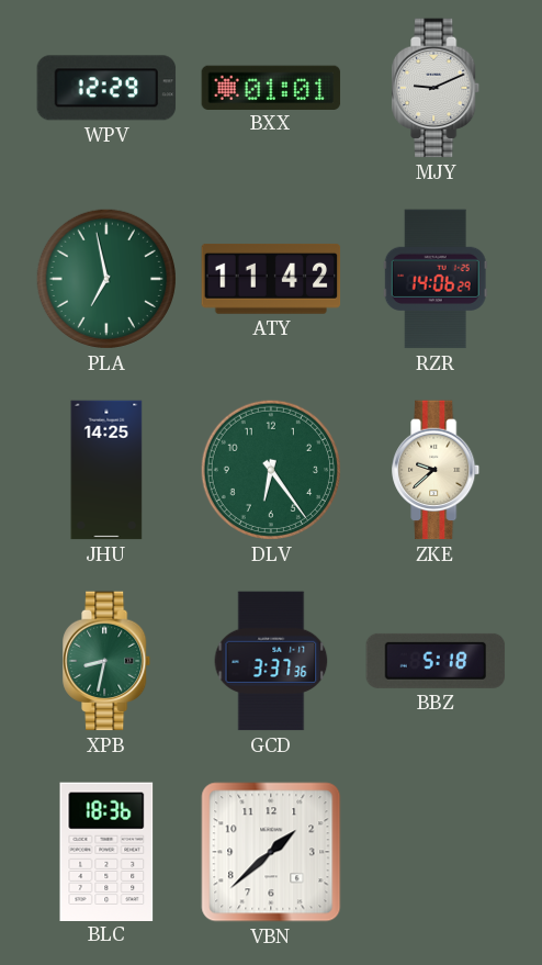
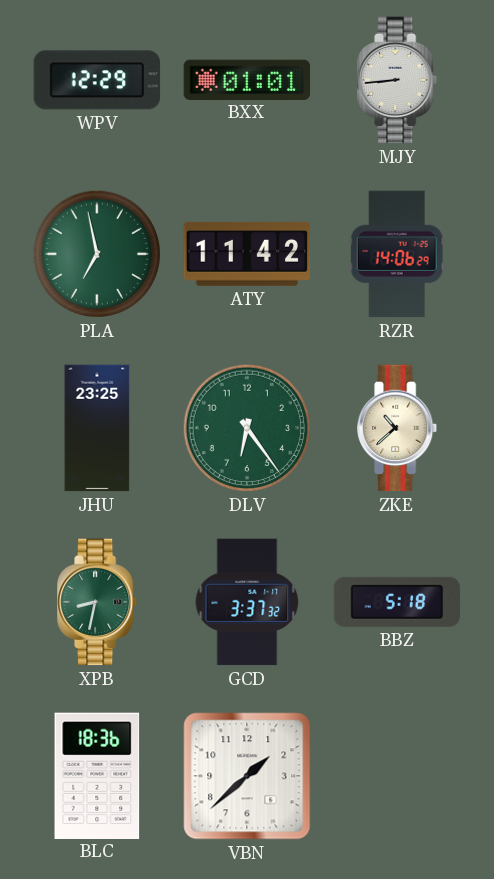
MJY: 9:11 -> 8:44 (398, 80)
JHU: 14:25 -> 23:25 (97, 428)
ZKE: 9:38 -> 10:38 (398, 428)
GCD: 3:37:36 -> 3:37:32 (247, 602)
